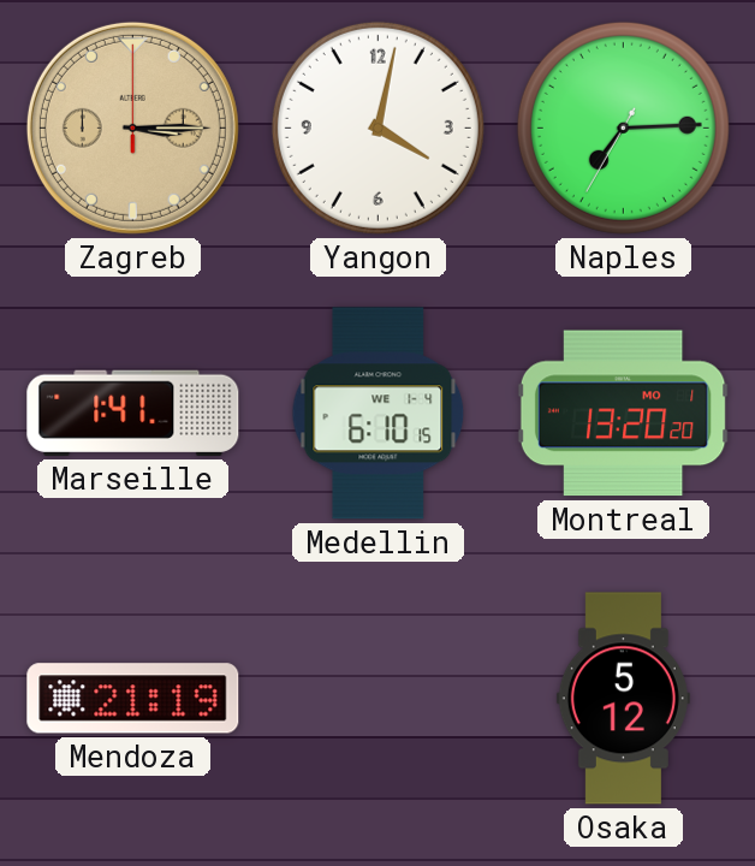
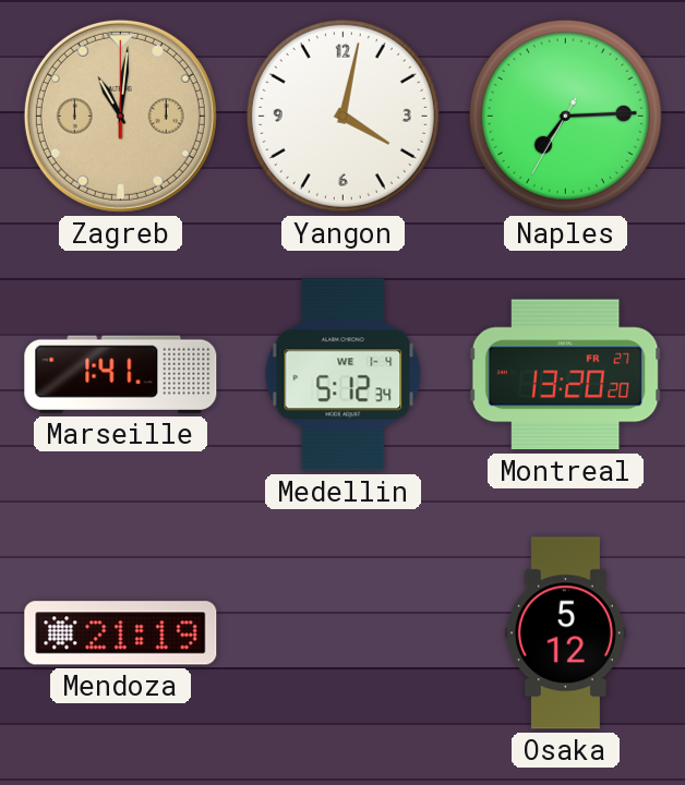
Zagreb: 3:15 -> 11:01 (120, 116)
Medellin: 6:10 -> 5:12 (344, 375)
Montreal date: MO 1 -> FR 27 (565, 375)
